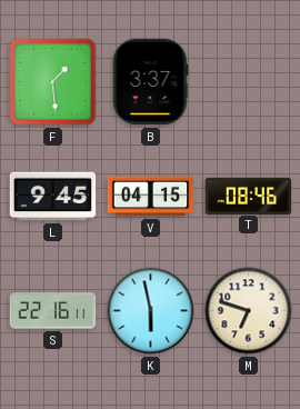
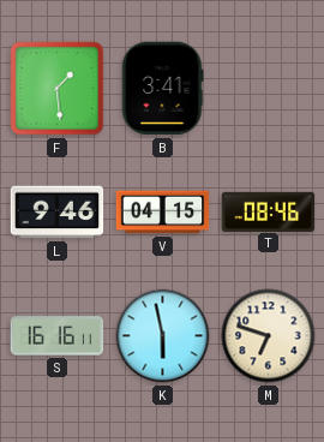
B: 3:37 -> 3:41 (162, 89)
L: 9:45 -> 9:46 (58, 213)
S: 22:16 -> 16:16 (58, 336)
